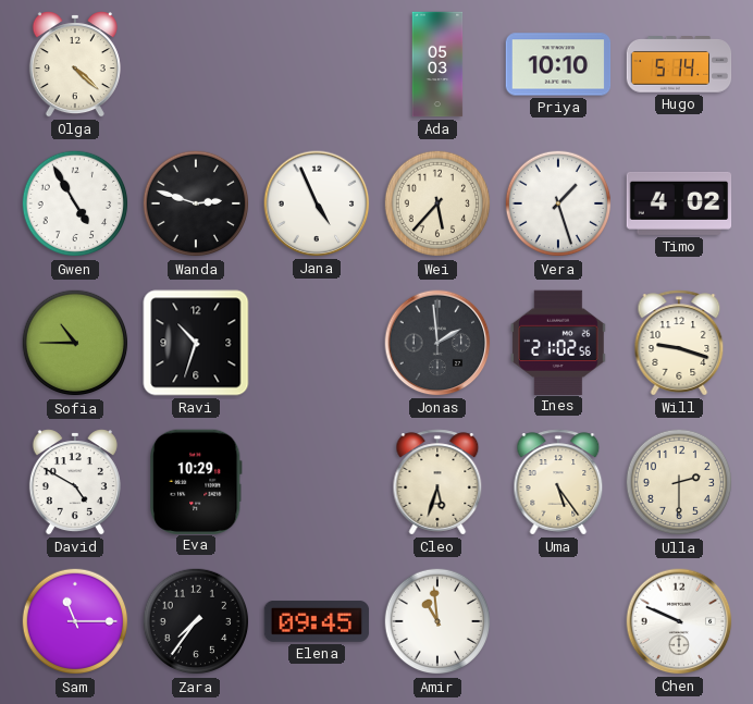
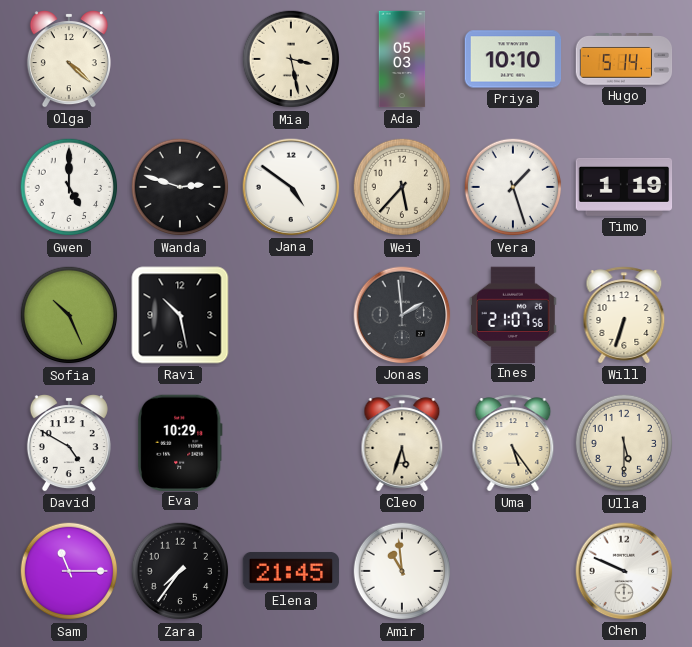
Mia: none -> 3:28 (291, 59)
Gwen: 4:55 -> 5:00 (69, 187)
Jana: 4:56 -> 4:51 (291, 187)
Timo: 4:02 -> 1:19 (624, 187)
Sofia: 10:45 -> 10:26 (69, 315)
Ravi: 10:33 -> 10:28 (180, 315)
Ines: 21:02 -> 21:07 (513, 314)
Will: 9:18 -> 6:33 (624, 315)
Ulla: 2:30 -> 5:30 (624, 443)
Elena: 09:45 -> 21:45 (291, 572)
